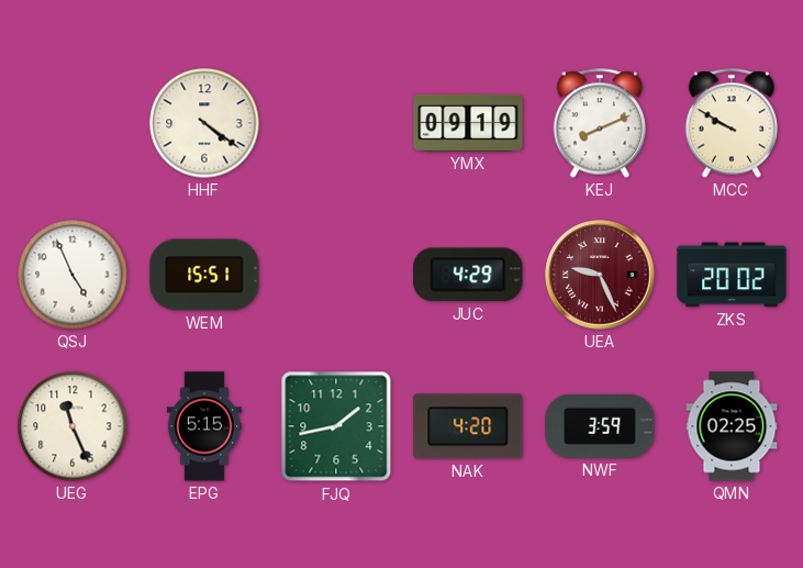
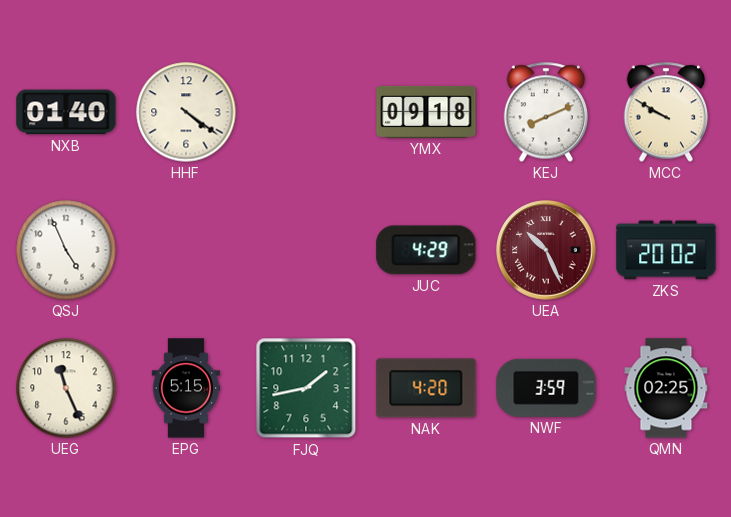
NXB: none -> 01:40 (66, 112)
YMX: 09:19 -> 09:18 (426, 112)
WEM: 15:51 -> none (204, 275)
UEA: 9:26 -> 10:26 (546, 250)
